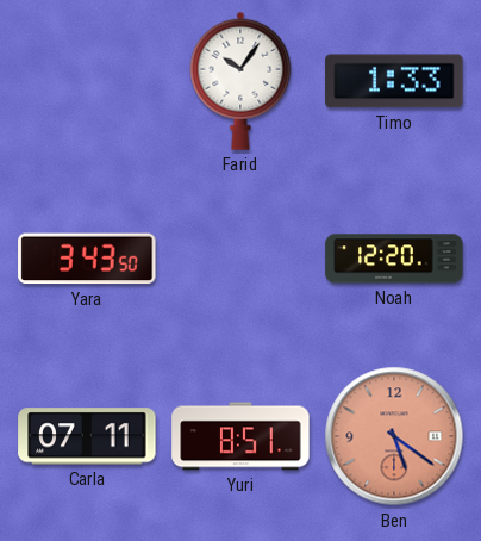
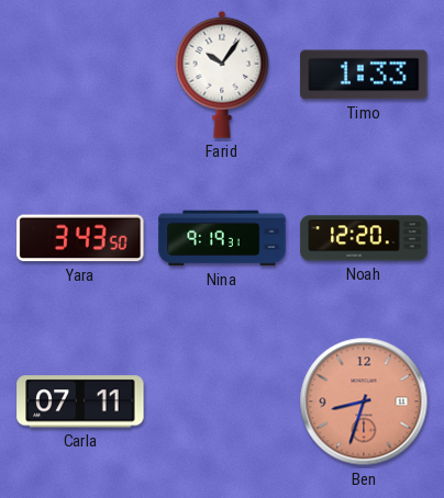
Nina: none -> 9:19 (222, 238)
Yuri: 8:51 -> none (240, 436)
Ben: 5:21 -> 8:33 (364, 401)
